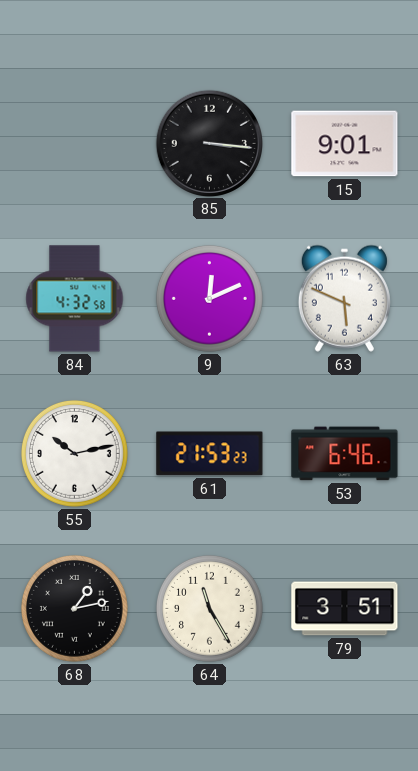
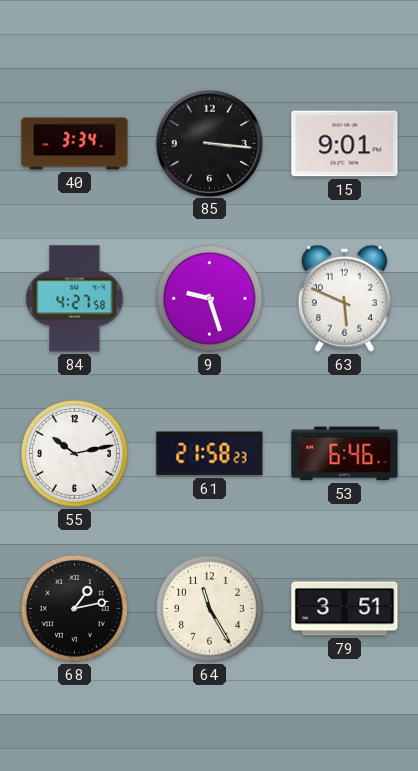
40: none -> 3:34 (75, 144)
84: 4:32 -> 4:27 (75, 299)
9: 12:11 -> 9:27 (209, 298)
61: 21:53 -> 21:58 (210, 454)
